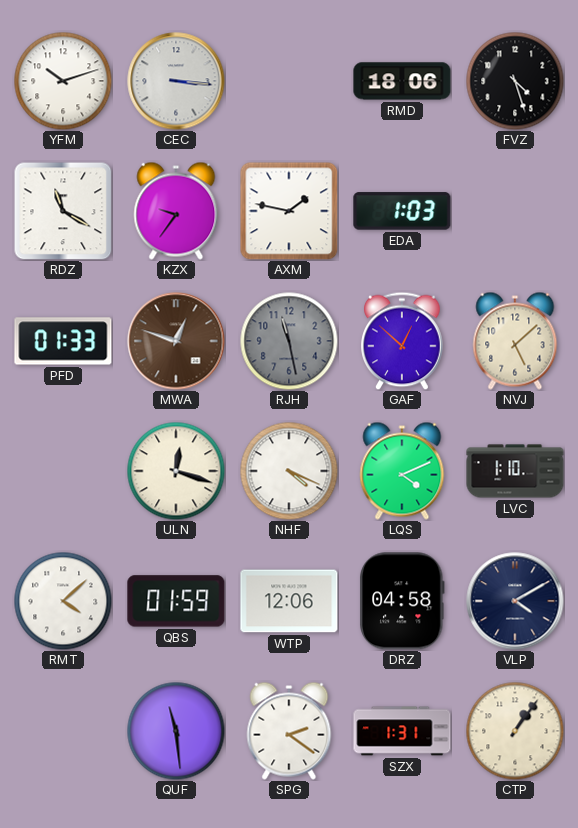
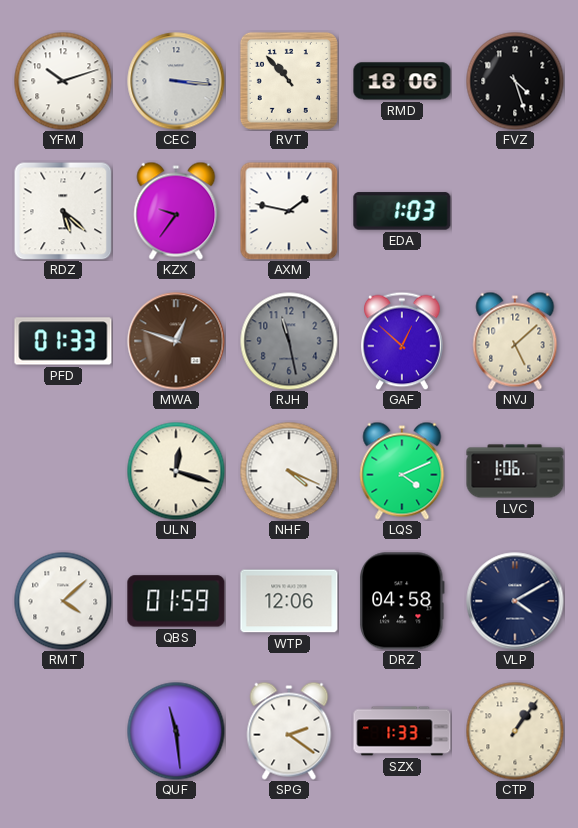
RVT: none -> 10:53 (289, 81)
RDZ: 11:20 -> 5:22 (63, 211)
LVC: 1:10 -> 1:06 (515, 471)
SZX: 1:31 -> 1:33 (402, 731)
